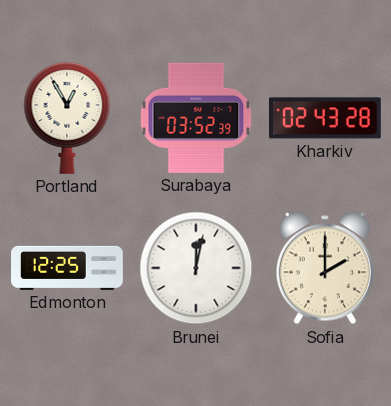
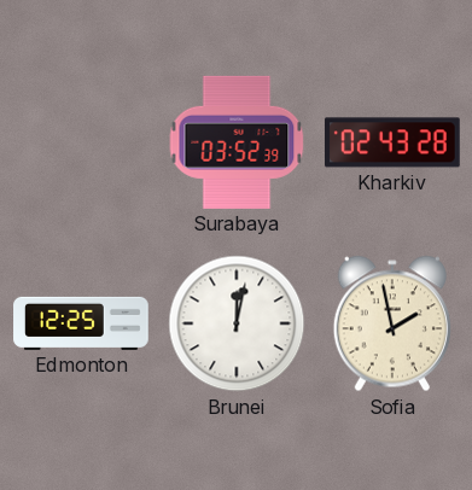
Portland: 12:55 -> none (67, 118)
Sofia: 2:00 -> 1:58 (392, 323)
